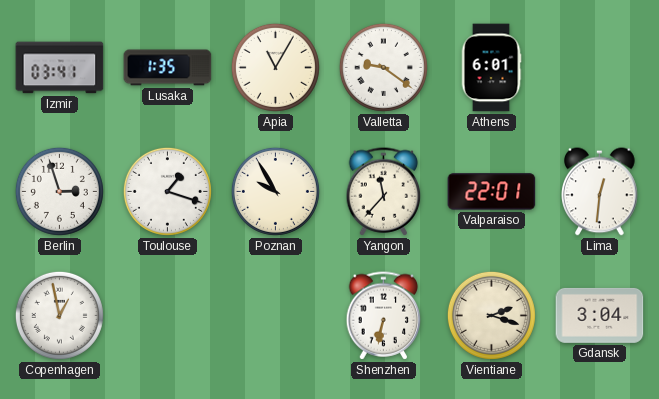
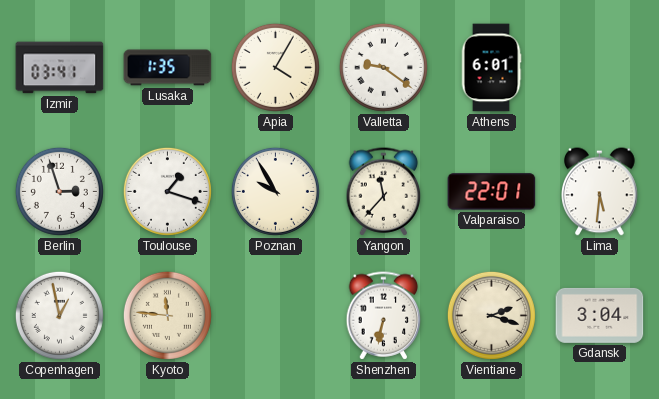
Apia: 11:05 -> 4:05 (275, 67)
Lima: 12:31 -> 5:31 (600, 192)
Kyoto: none -> 11:46 (167, 315)
